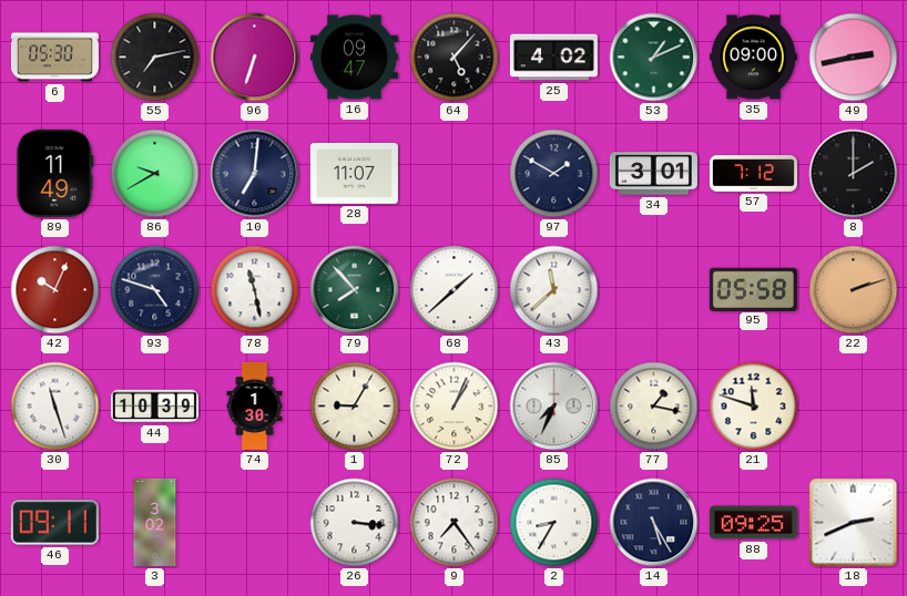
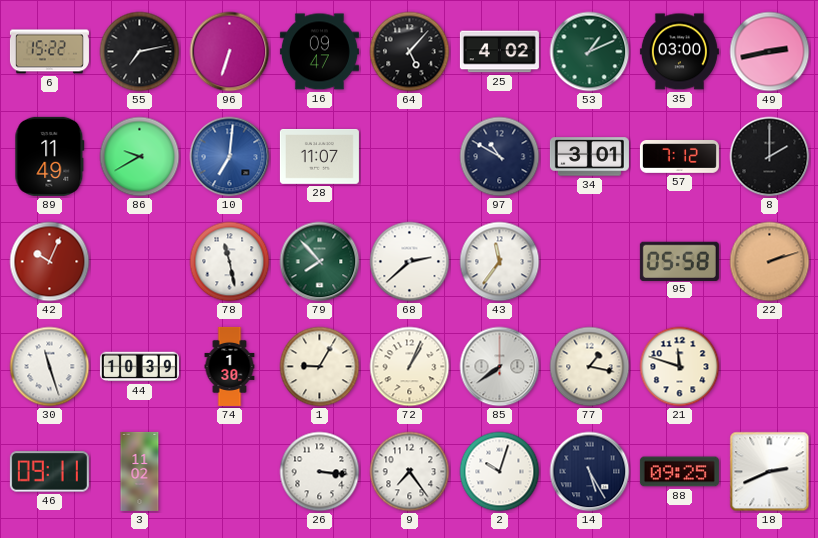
6: 05:30 -> 15:22 (49, 52)
35: 09:00 -> 03:00 (679, 52)
10 dial: navy -> blue (230, 157)
97: 1:50 -> 10:50 (500, 157)
93: 4:48 -> none (155, 290)
68: 1:38 -> 2:38 (410, 262)
43: 11:38 -> 11:36 (500, 262)
85: 7:34 -> 7:39 (500, 367)
3: 3:02 -> 11:02 (140, 471)
2: 8:35 -> 10:03 (500, 472)
